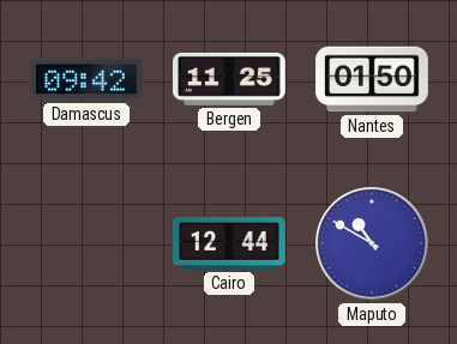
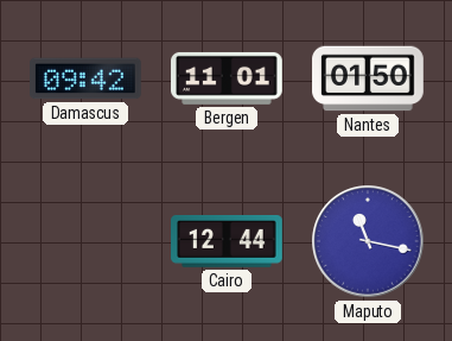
Bergen: 11:25 -> 11:01 (228, 78)
Maputo: 10:50 -> 11:17 (368, 241)
